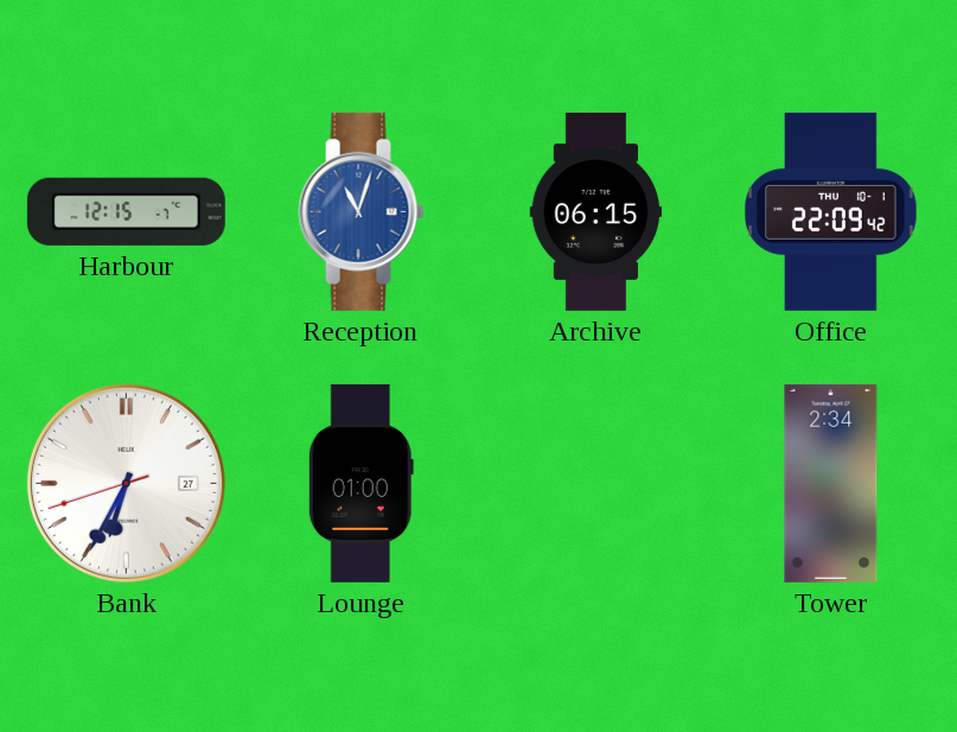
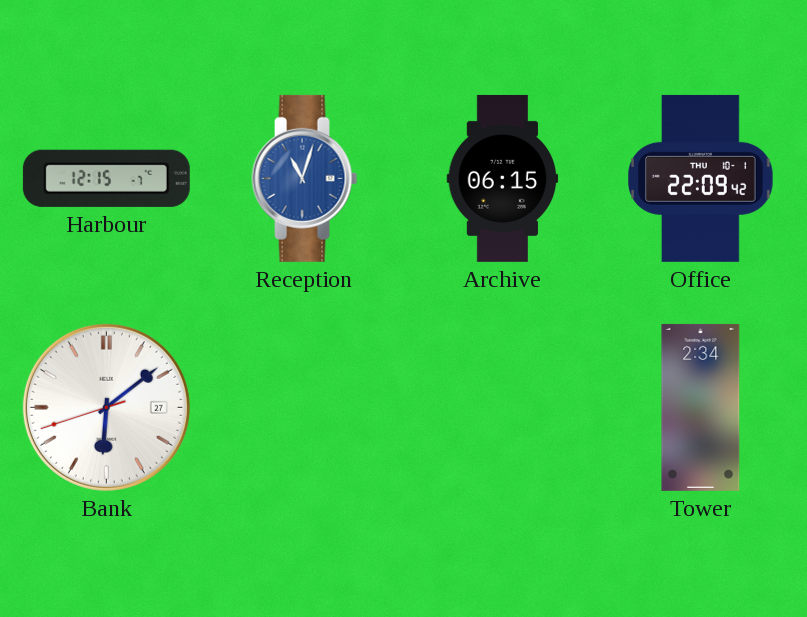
Bank: 6:34 -> 6:08 (106, 407)
Lounge: 01:00 -> none (361, 483)
